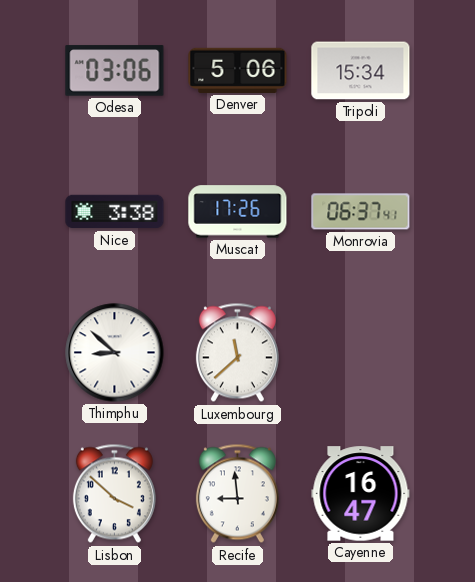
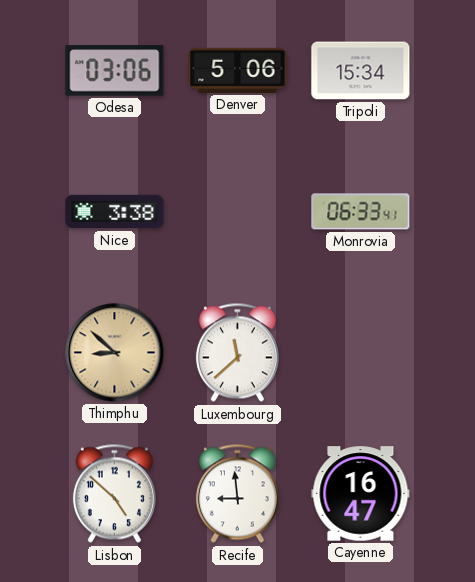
Muscat: 17:26 -> none (238, 212)
Monrovia: 06:37 -> 06:33 (361, 212)
Thimphu dial: white -> champagne (115, 353)
Lisbon: 3:52 -> 4:52 (114, 494)
